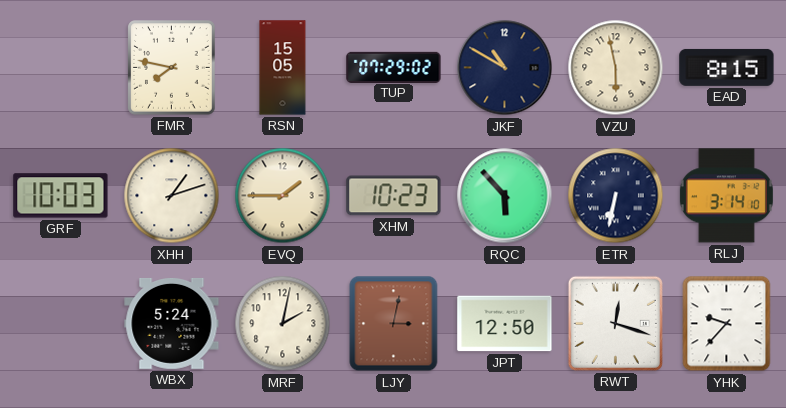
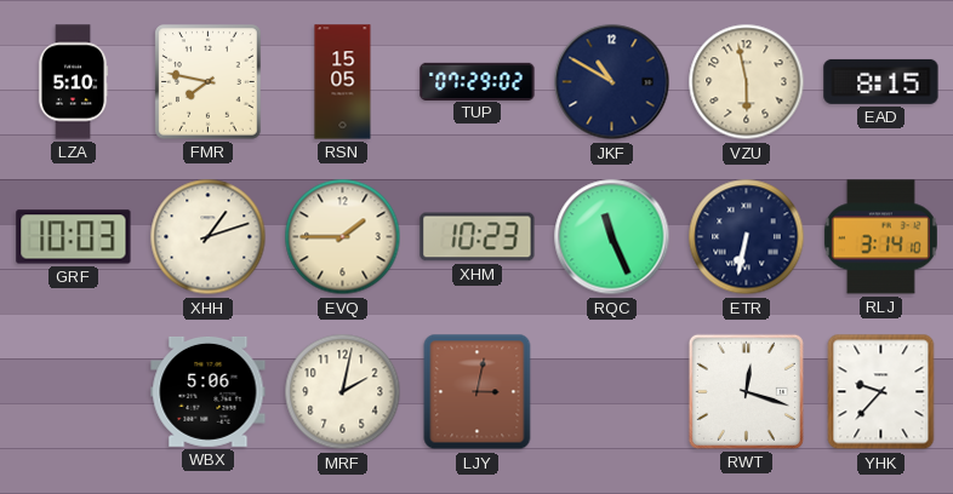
LZA: none -> 5:10 (73, 82)
RQC: 5:53 -> 11:26 (612, 237)
WBX: 5:24 -> 5:06 (209, 391)
JPT: 12:50 -> none (505, 324)
